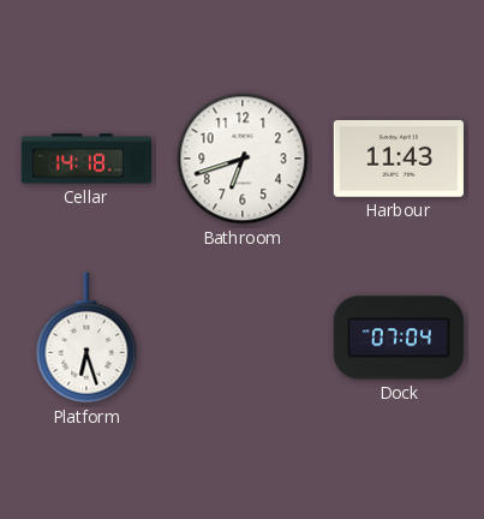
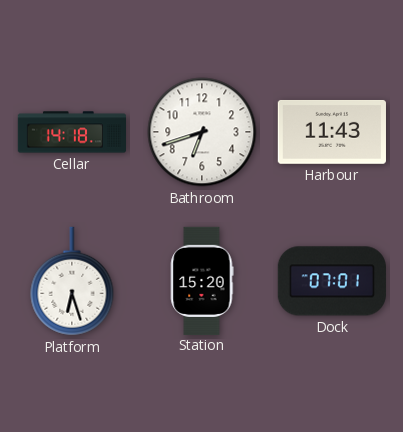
Station: none -> 15:20 (202, 280)
Dock: 07:04 -> 07:01 (332, 281)
